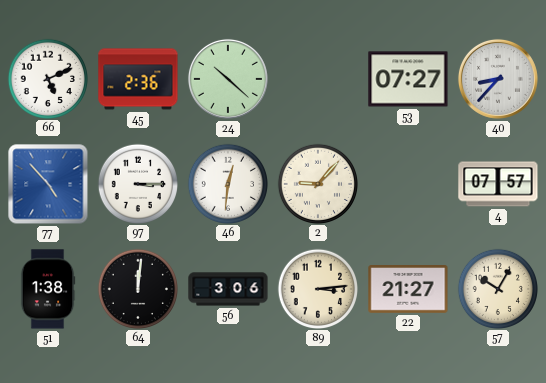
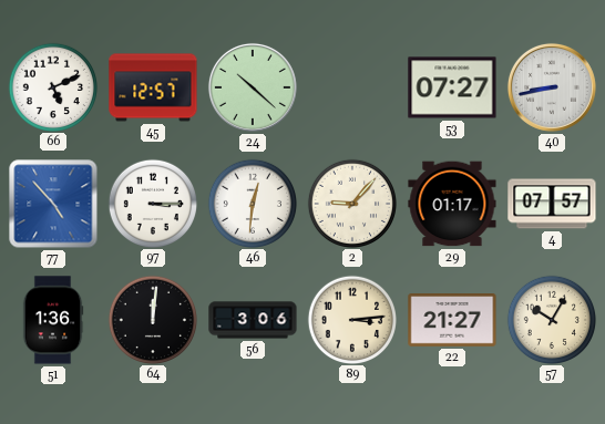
45: 2:36 -> 12:57 (153, 87)
40: 8:37 -> 8:43 (552, 87)
29: none -> 01:17 (452, 204)
51: 1:38 -> 1:36 (53, 320)
